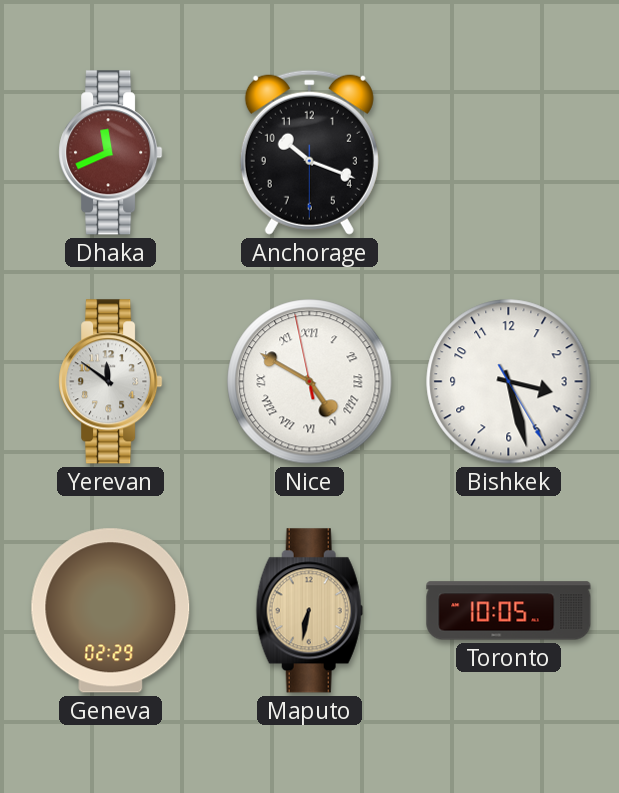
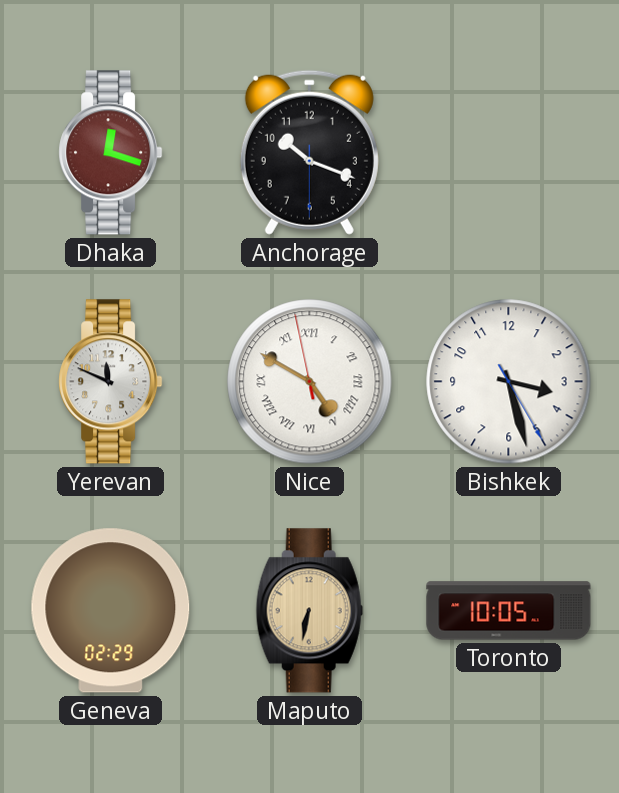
Dhaka: 11:41 -> 12:18 (111, 153)
Yerevan: 11:51 -> 11:49 (111, 382)
